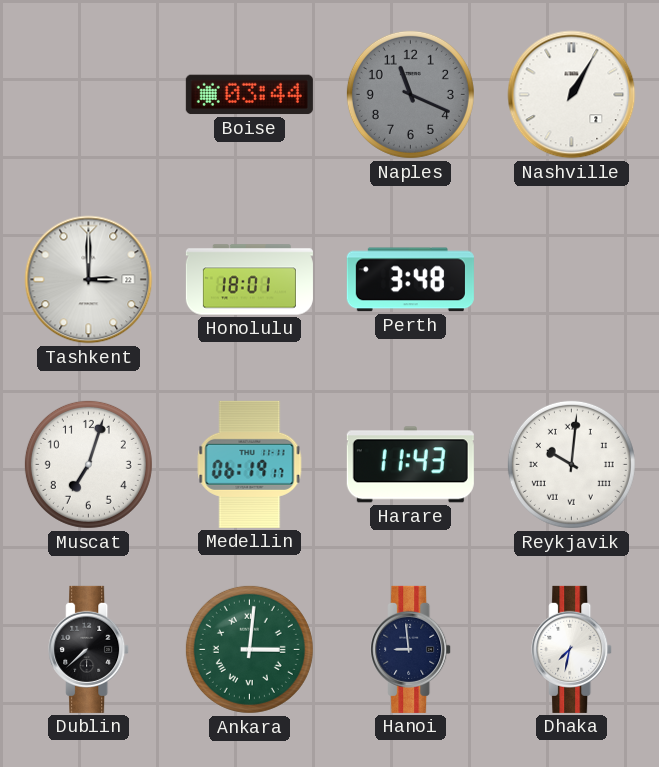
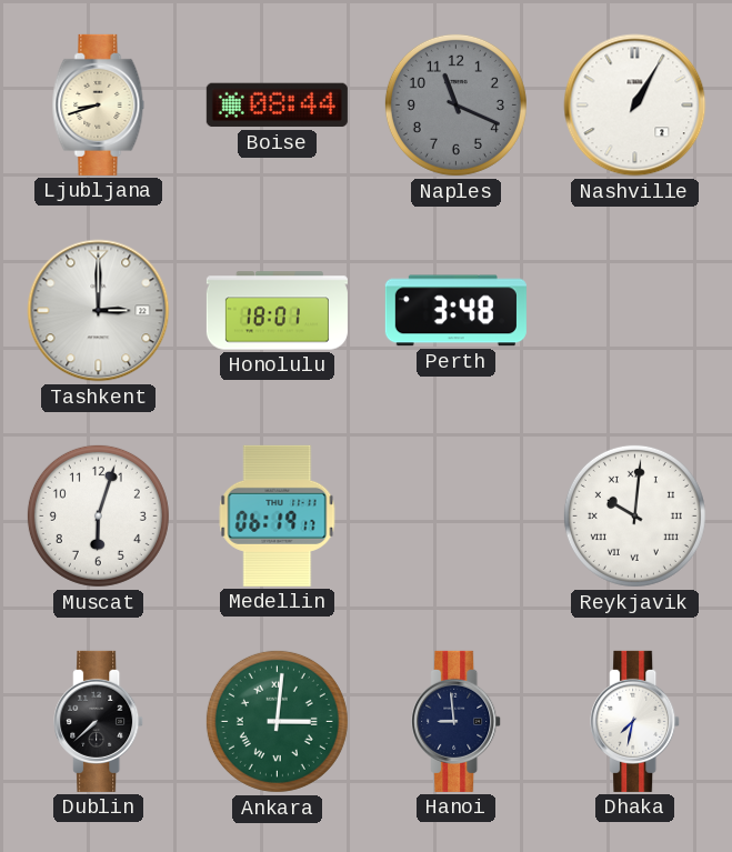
Ljubljana: none -> 8:42 (99, 104)
Boise: 03:44 -> 08:44 (277, 106)
Muscat: 7:03 -> 6:03 (98, 515)
Harare: 11:43 -> none (410, 465)
